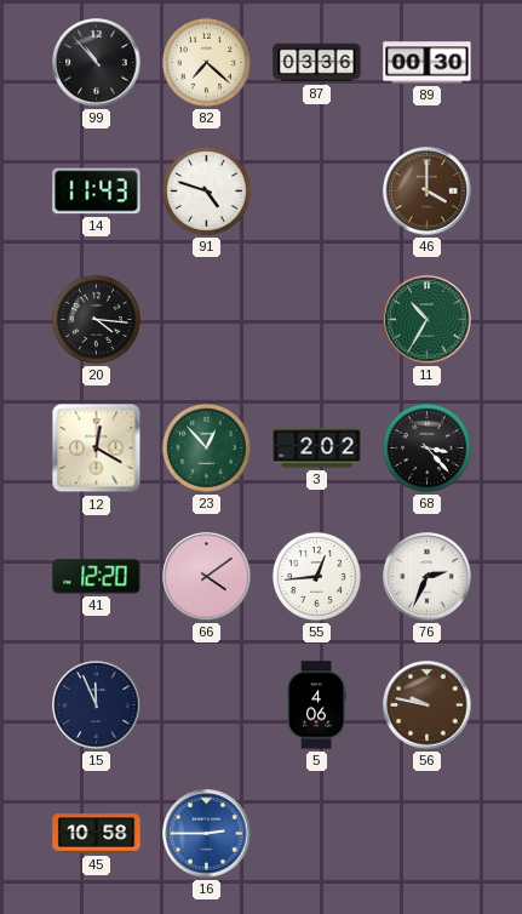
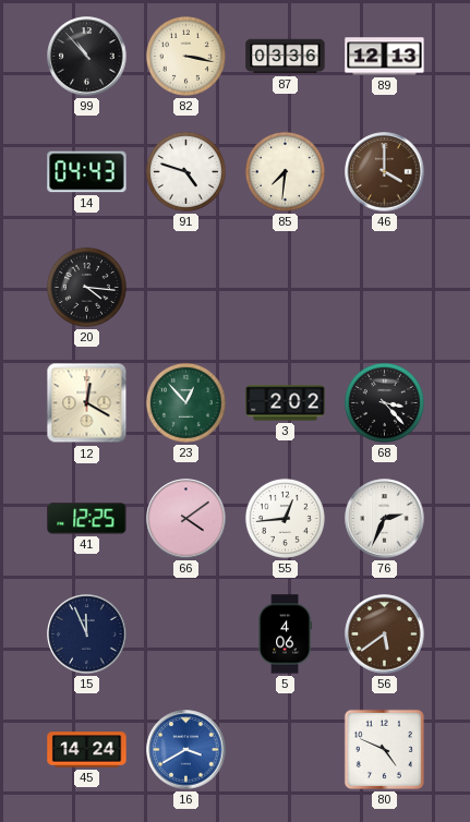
82: 7:22 -> 3:17 (185, 56)
89: 00:30 -> 12:13 (385, 57)
14: 11:43 -> 04:43 (87, 172)
85: none -> 7:31 (285, 171)
11: 10:35 -> none (428, 320)
41: 12:20 -> 12:25 (87, 519)
56: 9:47 -> 5:39 (385, 634)
45: 10:58 -> 14:24 (87, 750)
16: 2:45 -> 3:40 (186, 750)
80: none -> 4:49 (384, 749)
